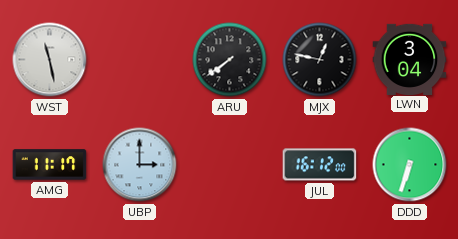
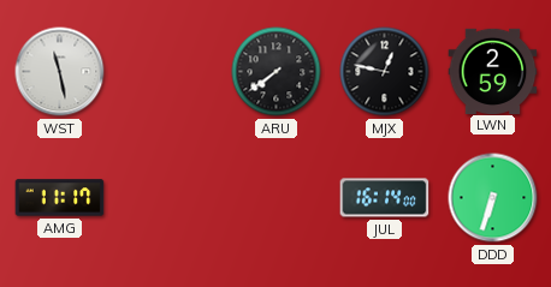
LWN: 3:04 -> 2:59 (493, 71)
UBP: 3:00 -> none (140, 165)
JUL: 16:12 -> 16:14 (385, 198)
